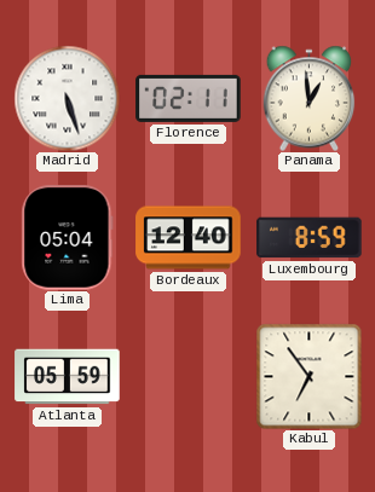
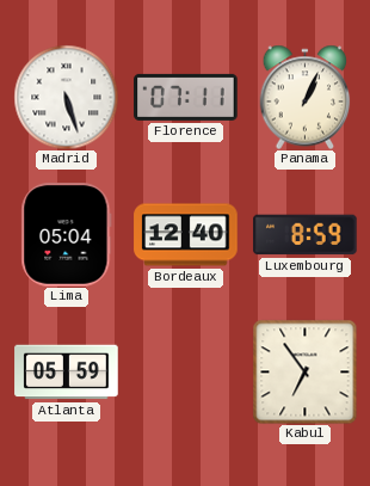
Florence: 02:11 -> 07:11 (186, 97)
Panama: 12:59 -> 1:04 (306, 97)
